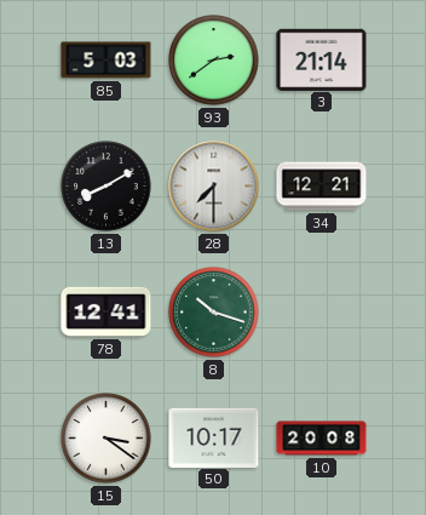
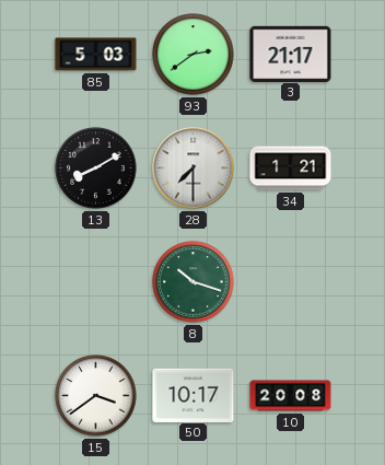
3: 21:14 -> 21:17 (291, 54)
34: 12:21 -> 1:21 (291, 168)
78: 12:41 -> none (106, 311)
15: 3:21 -> 3:39 (96, 396)
